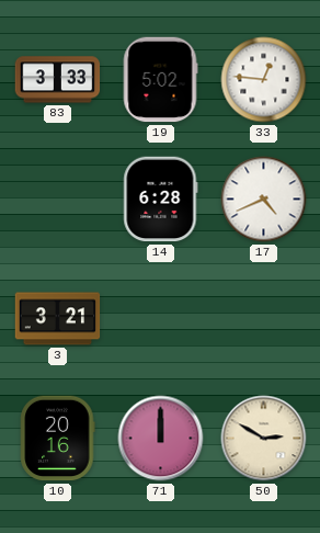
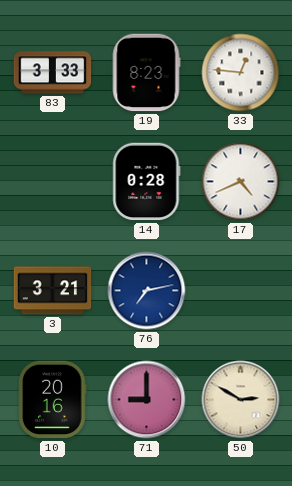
19: 5:02 -> 8:23 (146, 73)
14: 6:28 -> 0:28 (147, 182)
76: none -> 7:13 (147, 291)
71: 12:00 -> 9:00 (147, 400)
